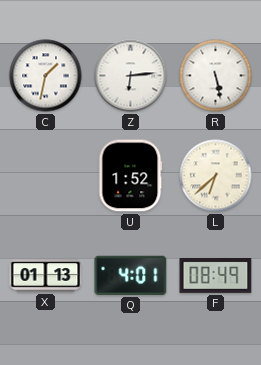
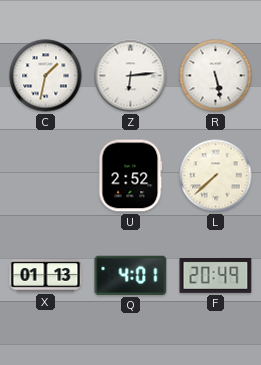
U: 1:52 -> 2:52 (131, 176)
L: 6:38 -> 7:38 (216, 176)
F: 08:49 -> 20:49 (216, 276)
